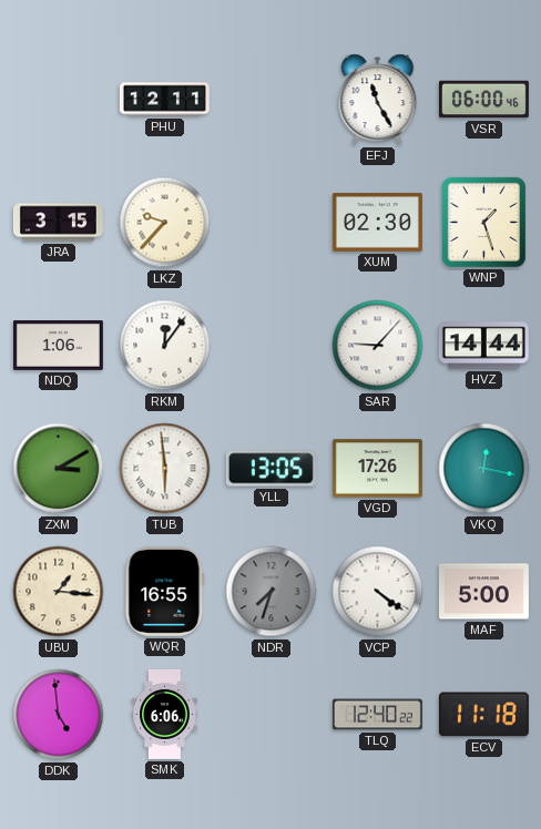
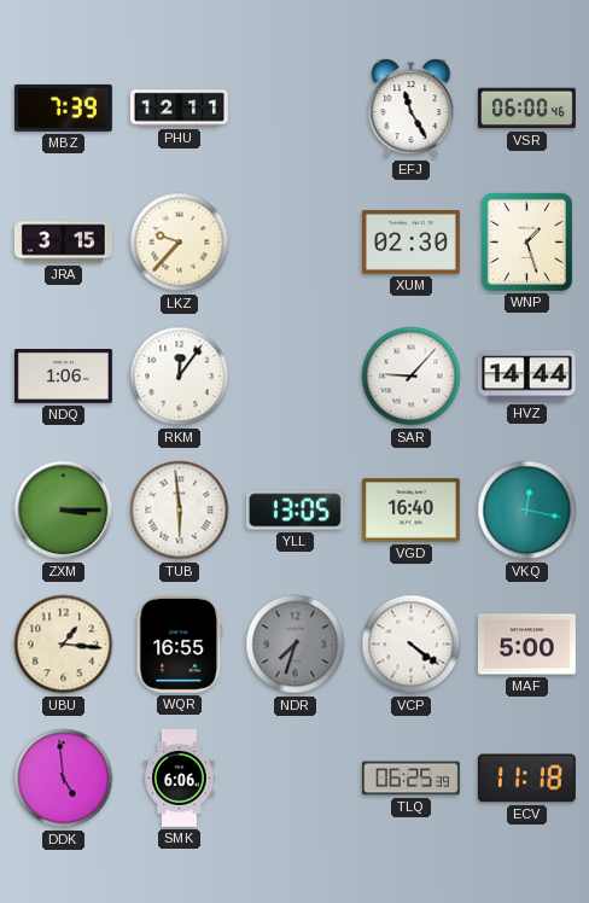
MBZ: none -> 7:39 (63, 107)
ZXM: 3:10 -> 3:15 (64, 511)
VGD: 17:26 -> 16:40 (410, 511)
TLQ: 12:40 -> 06:25 (410, 779)
